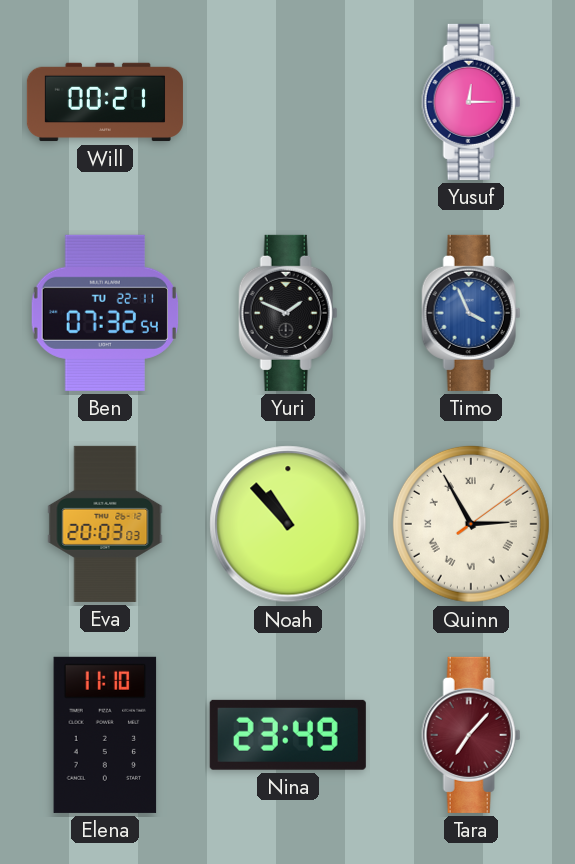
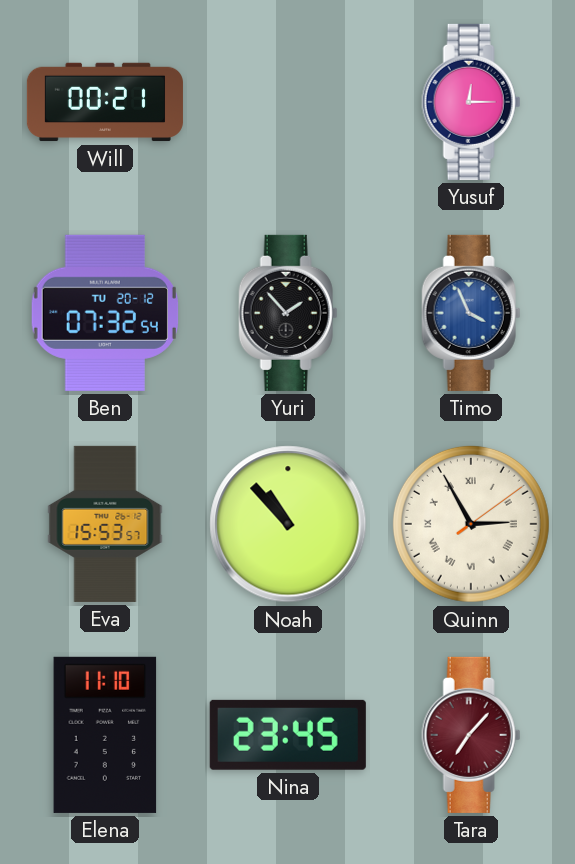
Ben date: TU 22-11 -> TU 20-12 (105, 313)
Yuri: 1:49 -> 1:53 (288, 313)
Eva: 20:03 -> 15:53 (105, 524)
Nina: 23:49 -> 23:45 (288, 735)
